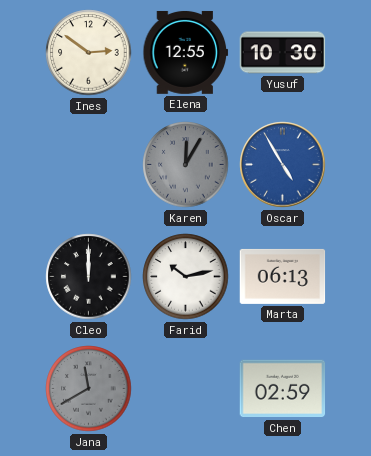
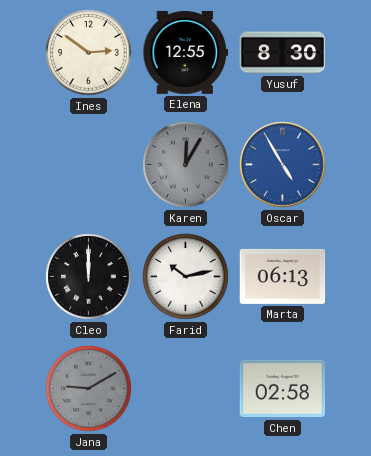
Yusuf: 10:30 -> 8:30 (283, 53)
Jana: 11:40 -> 9:10 (89, 389)
Chen: 02:59 -> 02:58 (283, 389)
